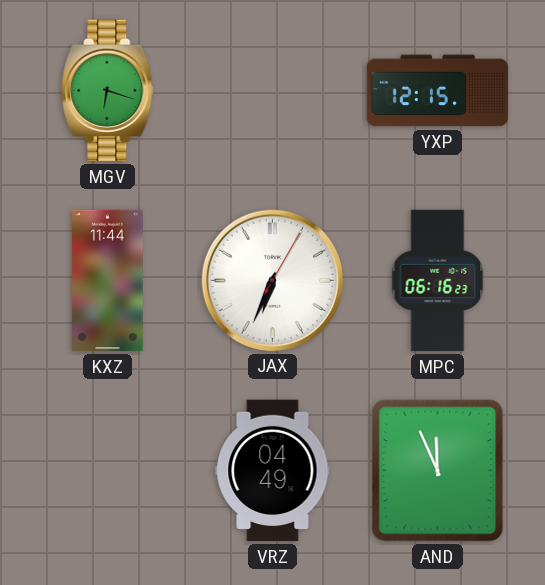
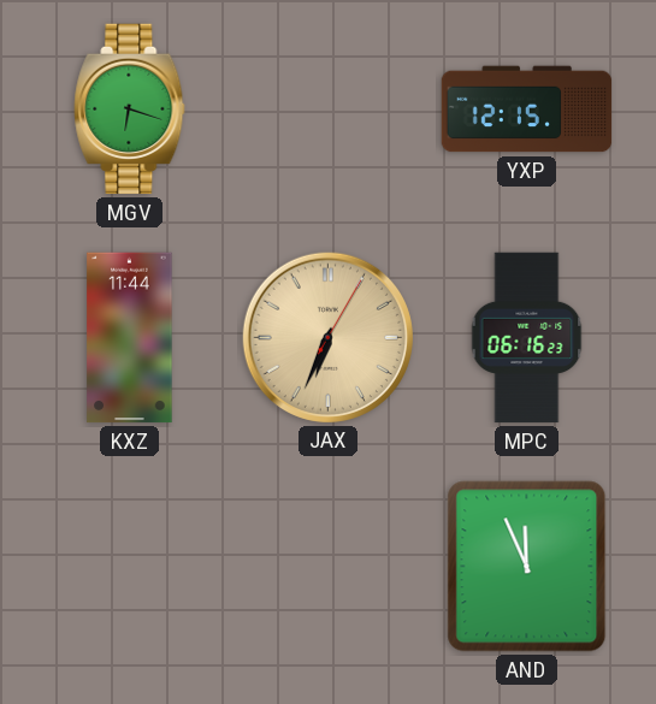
JAX dial: white -> champagne (327, 337)
VRZ: 04:49 -> none (273, 471)
